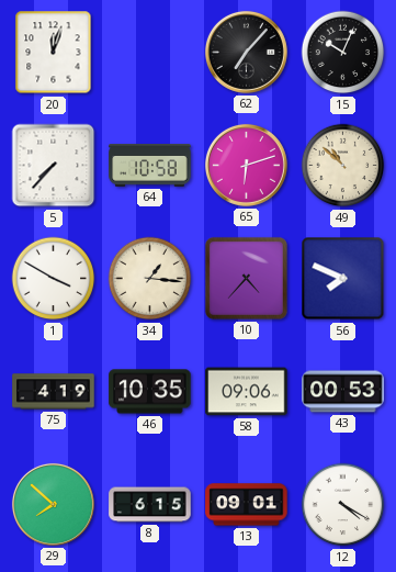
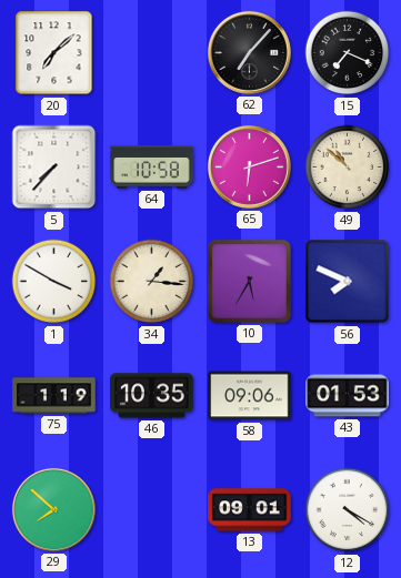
20: 12:03 -> 7:08 (54, 53)
15: 10:04 -> 7:19 (348, 53)
10: 4:37 -> 5:35 (249, 281)
75: 4:19 -> 1:19 (54, 396)
43: 00:53 -> 01:53 (348, 396)
8: 6:15 -> none (150, 505)
